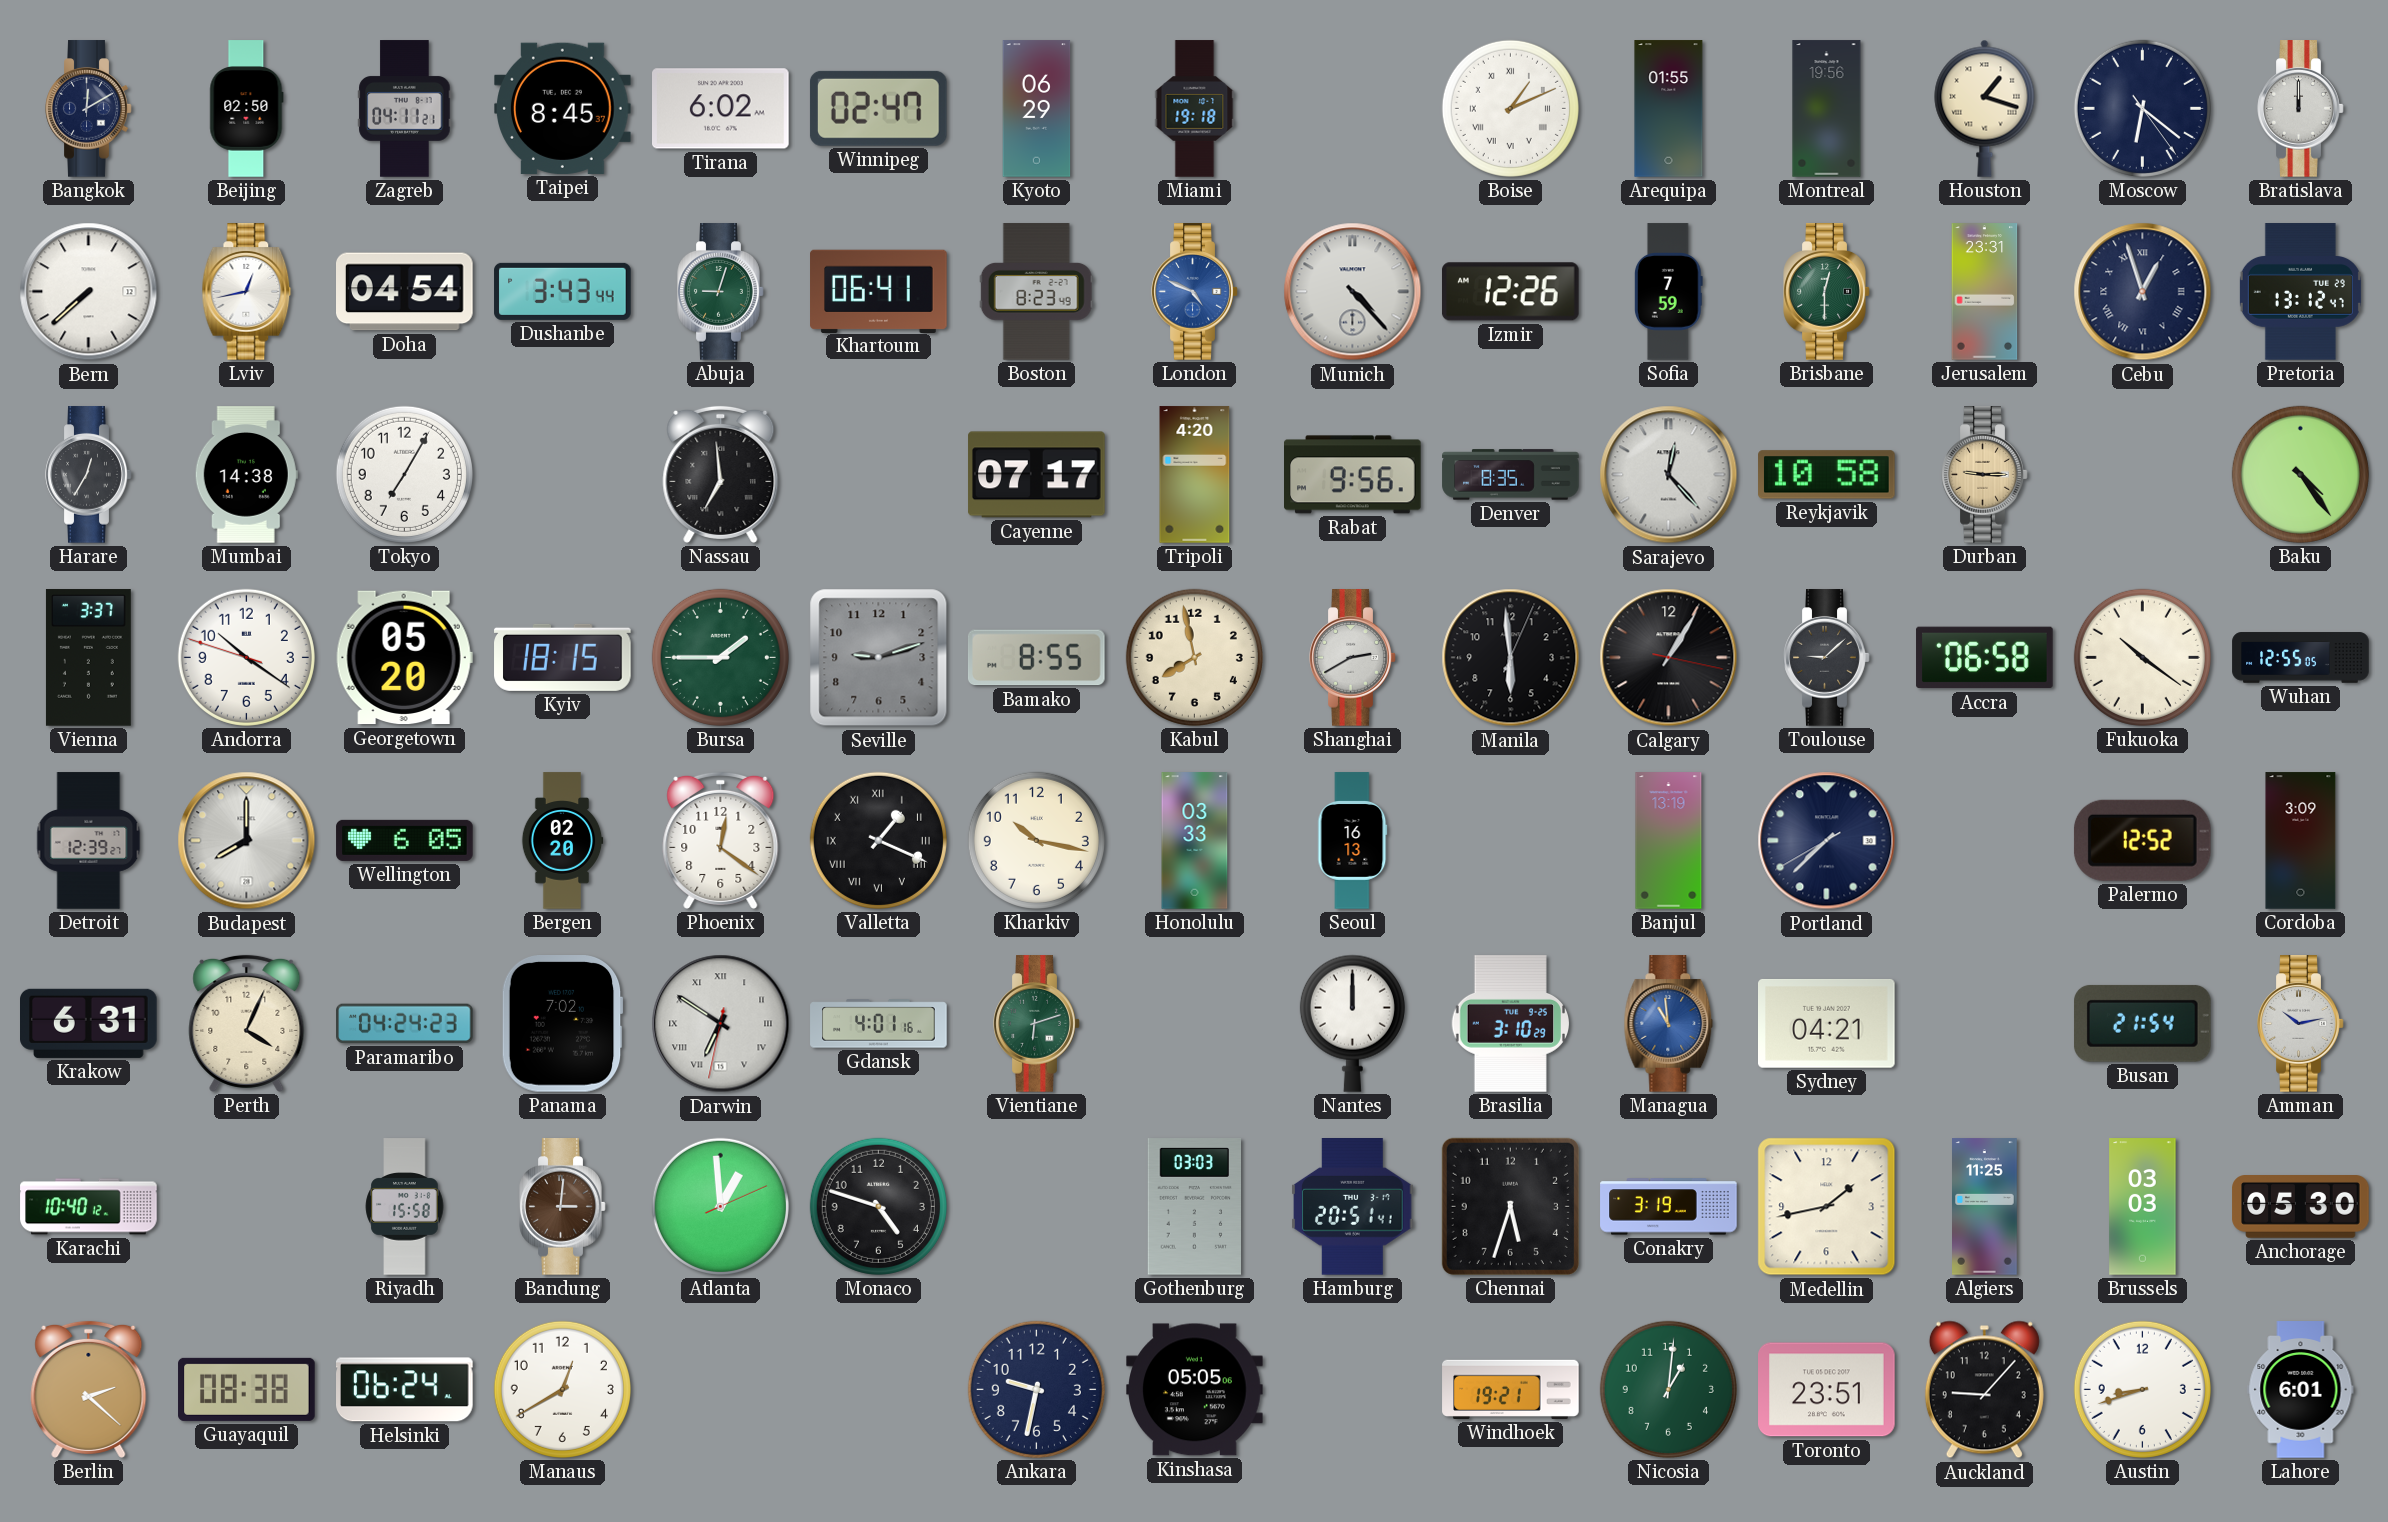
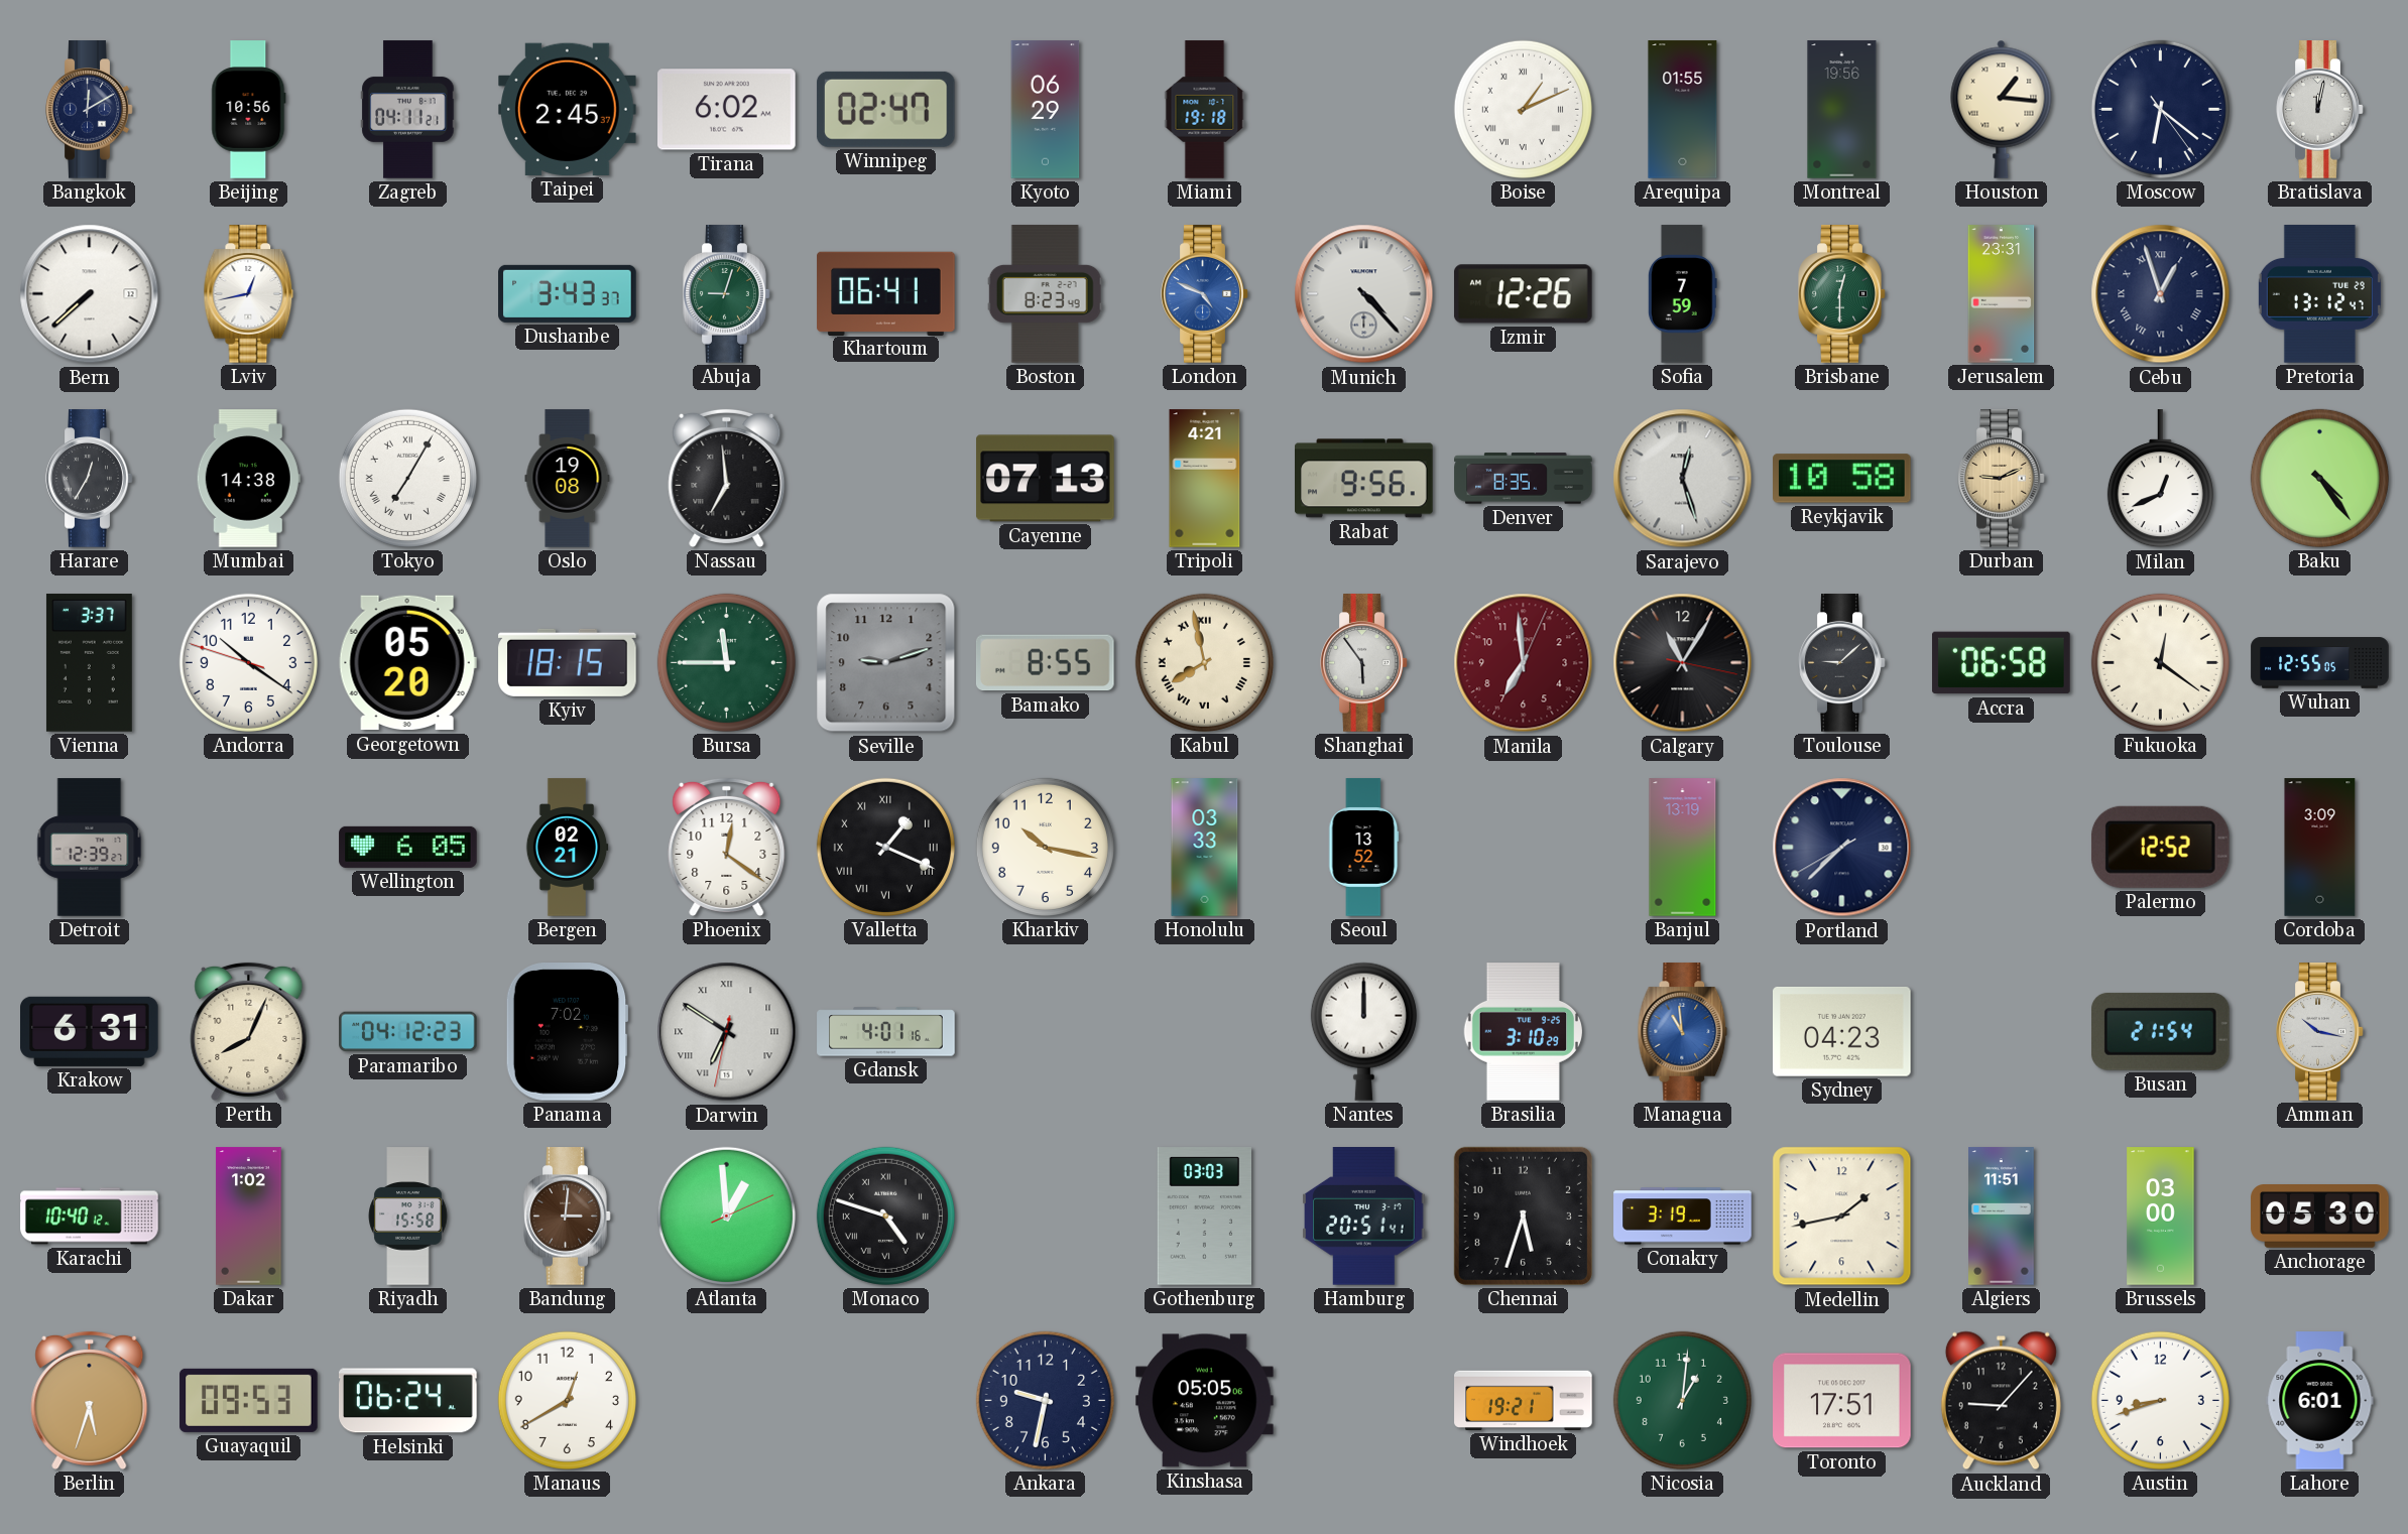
Beijing: 02:50 -> 10:56 (249, 110)
Taipei: 8:45 -> 2:45 (568, 109)
Houston: 1:18 -> 1:16 (2002, 109)
Bratislava: 12:00 -> 12:02 (2320, 110)
Doha: 04:54 -> none (405, 292)
Dushanbe: 3:43:44 -> 3:43:37 (568, 293)
Tokyo numerals: Arabic -> Roman (407, 478)
Oslo: none -> 19:08 (568, 479)
Cayenne: 07:17 -> 07:13 (1046, 479)
Tripoli: 4:20 -> 4:21 (1205, 479)
Sarajevo: 12:23 -> 12:27 (1683, 479)
Durban: 9:15 -> 9:11 (2002, 479)
Milan: none -> 12:41 (2160, 479)
Bursa: 1:45 -> 11:45 (726, 662)
Kabul numerals: Arabic -> Roman (1204, 662)
Shanghai: 2:40 -> 5:54 (1364, 663)
Manila: 5:59 -> 6:59 (1524, 663)
Manila dial: black -> burgundy (1524, 663)
Calgary: 1:05 -> 11:05 (1683, 663)
Fukuoka: 10:21 -> 12:21 (2160, 662)
Budapest: 8:00 -> none (247, 841)
Bergen: 02:20 -> 02:21 (567, 848)
Seoul: 16:13 -> 13:52 (1364, 848)
Perth: 4:04 -> 8:04 (249, 1031)
Paramaribo: 04:24 -> 04:12 (408, 1032)
Vientiane: 6:12 -> none (1037, 1024)
Sydney: 04:21 -> 04:23 (1842, 1031)
Amman: 10:13 -> 10:17 (2320, 1032)
Dakar: none -> 1:02 (249, 1217)
Monaco numerals: Arabic -> Roman (885, 1216)
Algiers: 11:25 -> 11:51 (2002, 1217)
Brussels: 03:03 -> 03:00 (2161, 1217)
Berlin: 2:22 -> 5:33 (90, 1400)
Guayaquil: 08:38 -> 09:53 (249, 1400)
Toronto: 23:51 -> 17:51 (1842, 1401)
